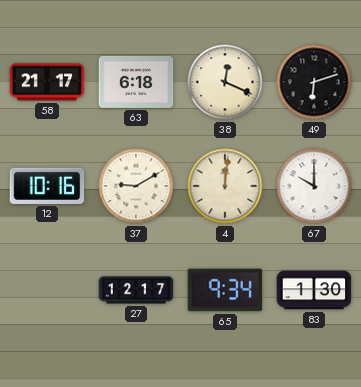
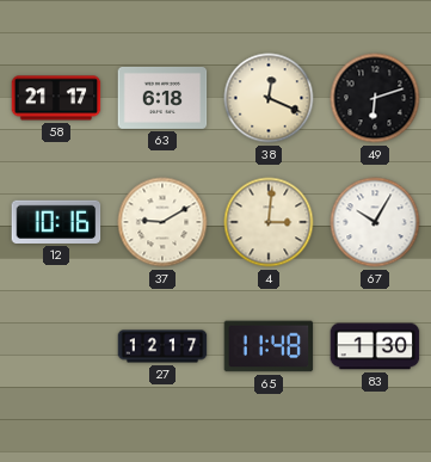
4: 12:01 -> 3:01 (269, 222)
67: 10:00 -> 10:05 (375, 222)
65: 9:34 -> 11:48 (269, 346)
